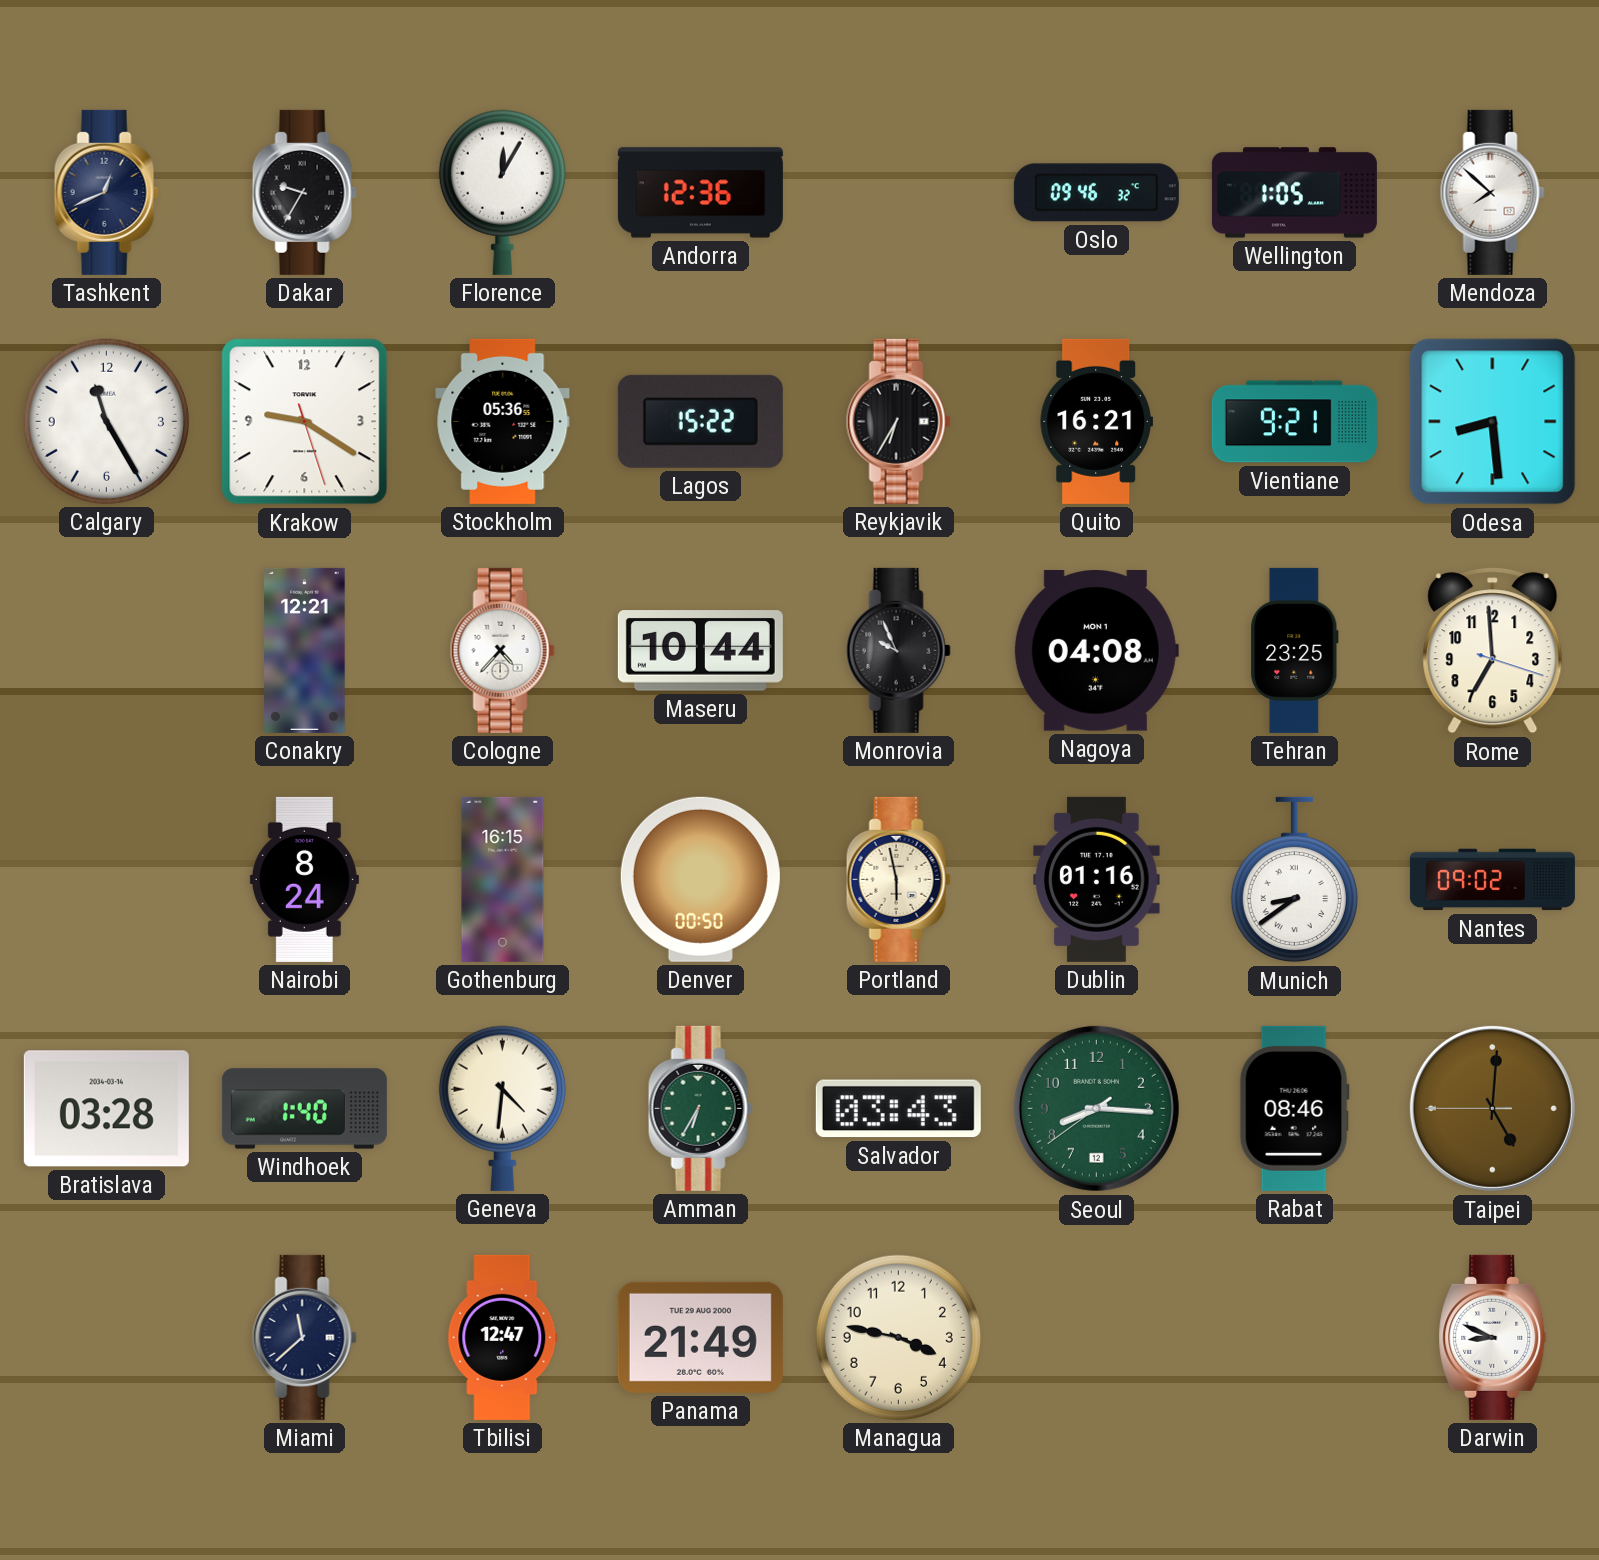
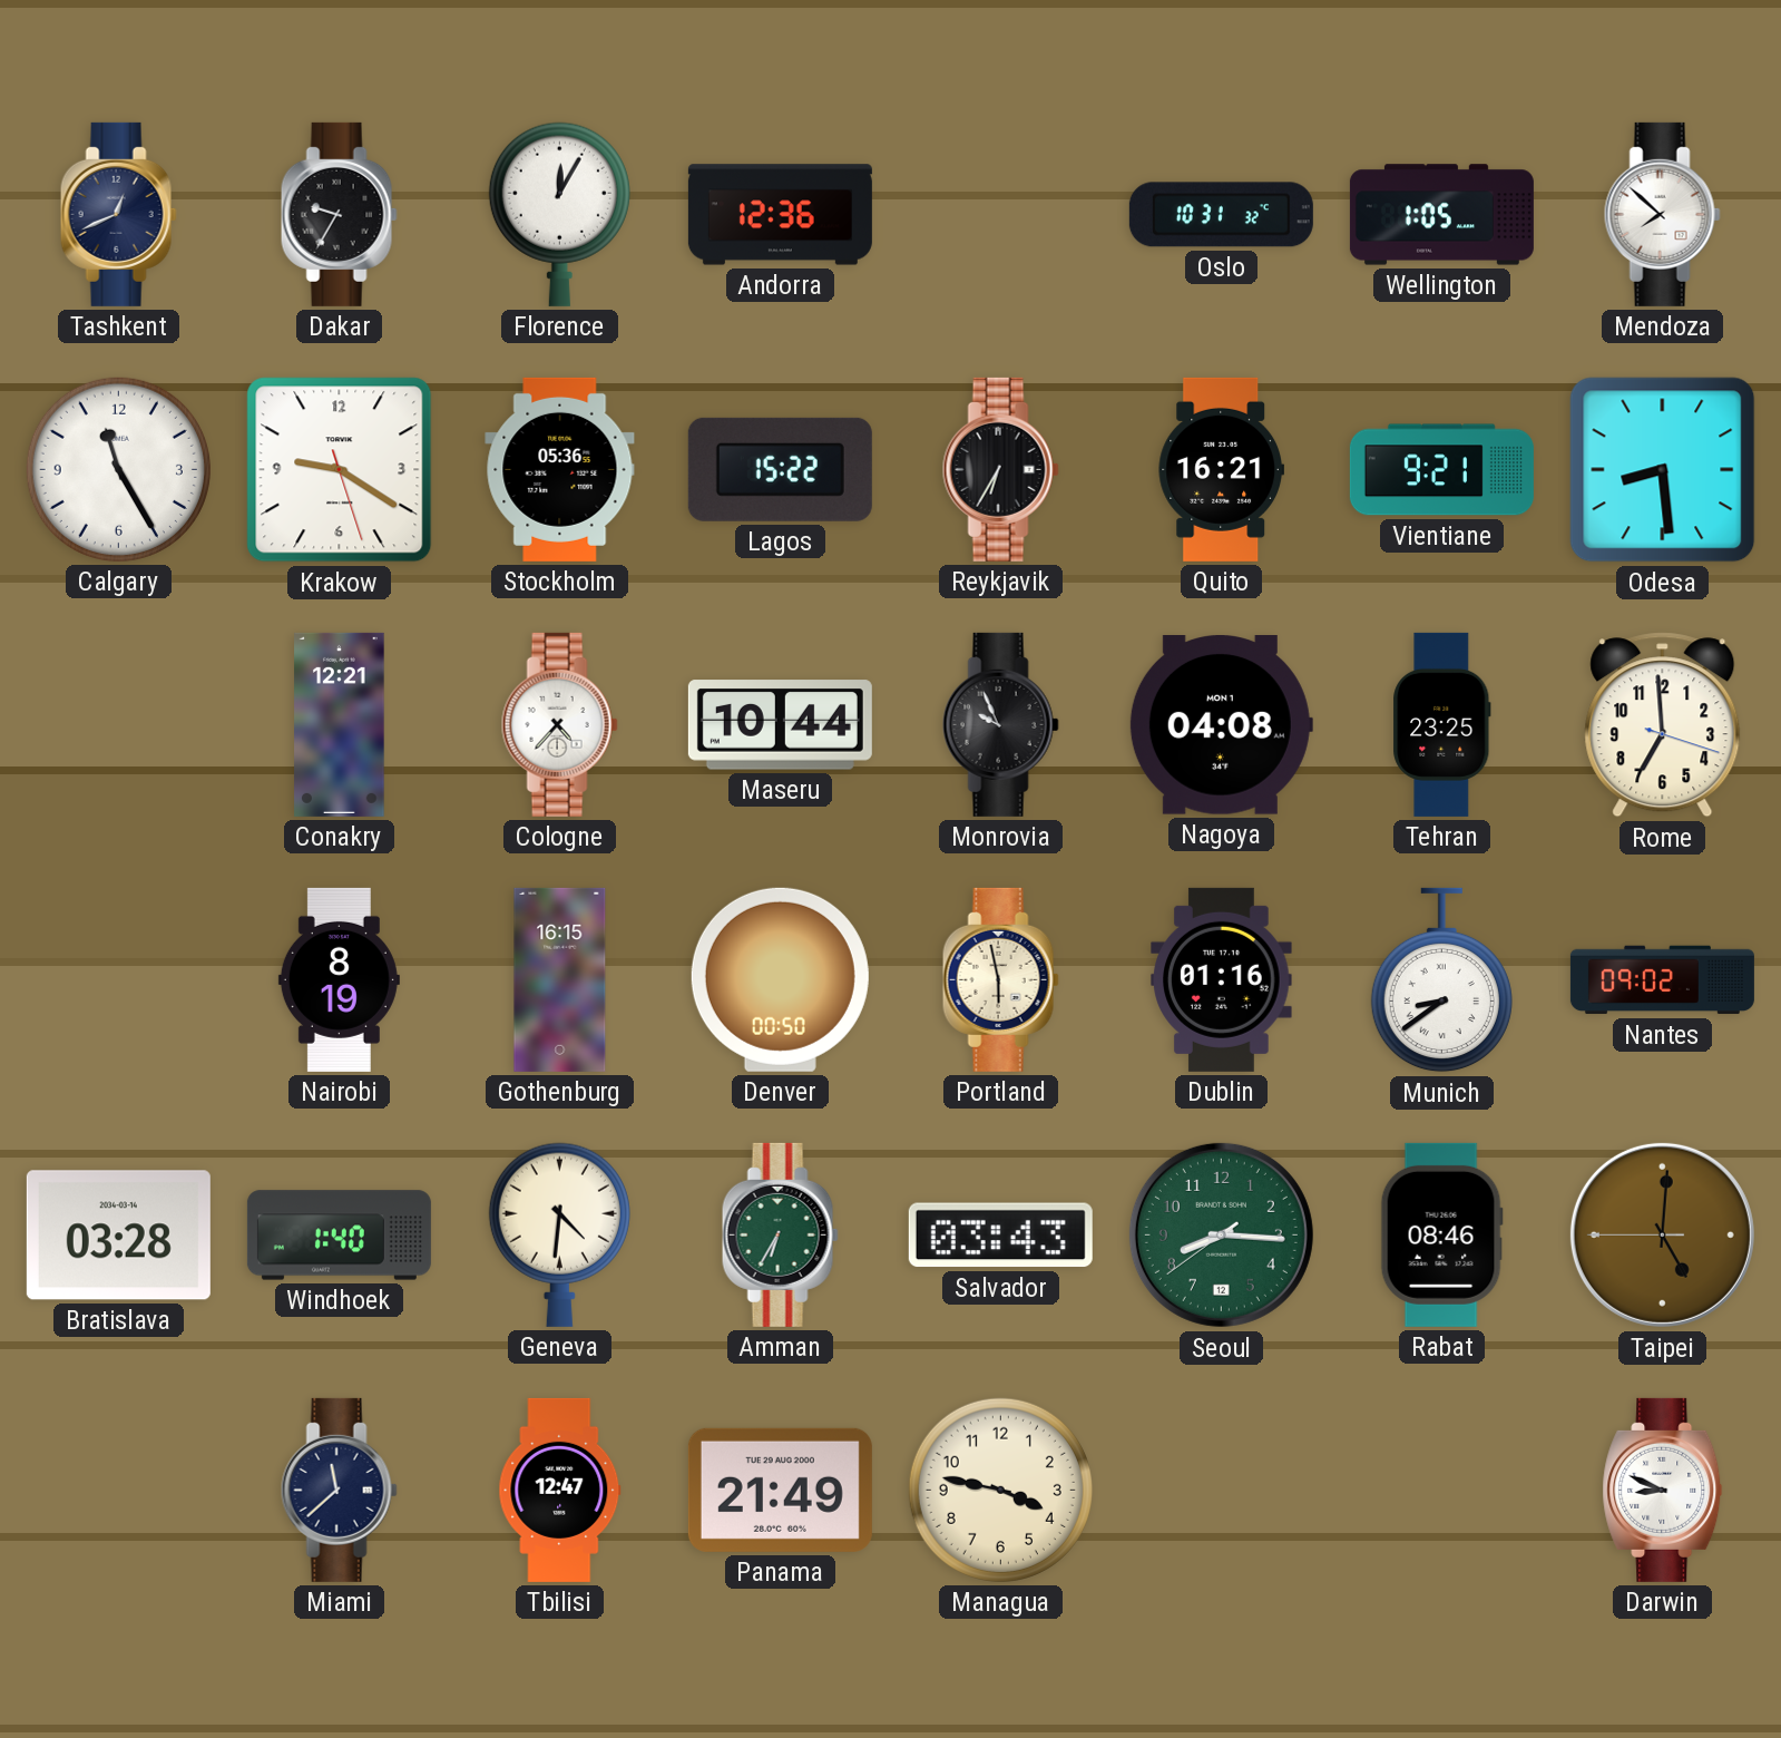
Oslo: 09:46 -> 10:31 (1221, 215)
Nairobi: 8:24 -> 8:19 (339, 979)
